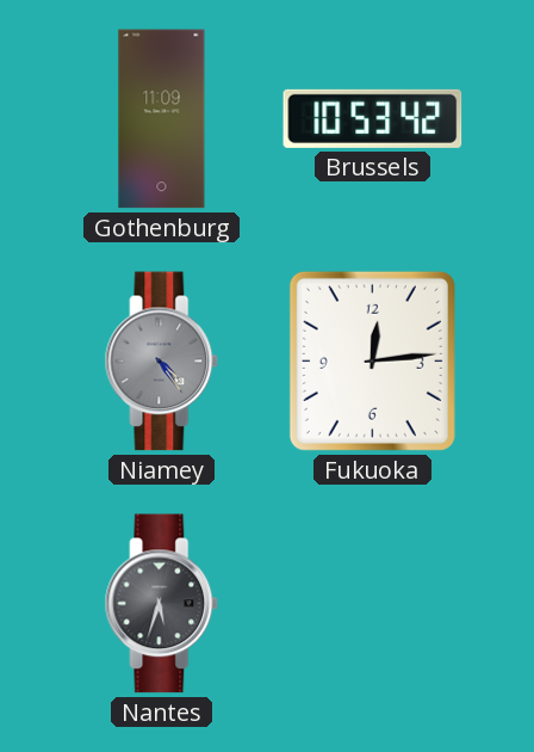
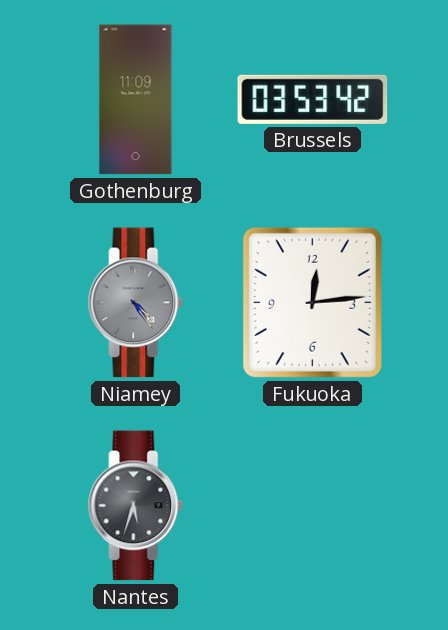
Brussels: 10:53 -> 03:53 (313, 99)
